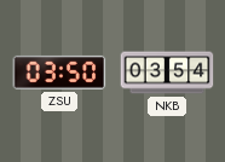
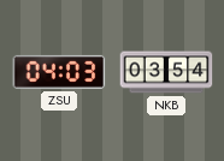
ZSU: 03:50 -> 04:03 (59, 72)
